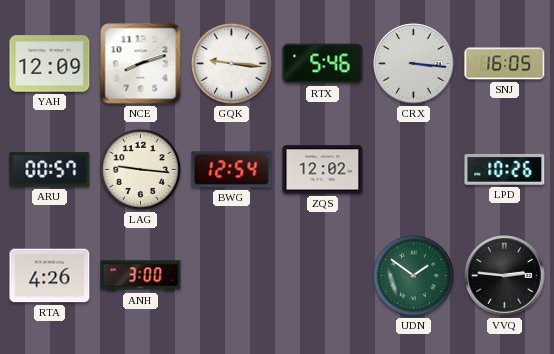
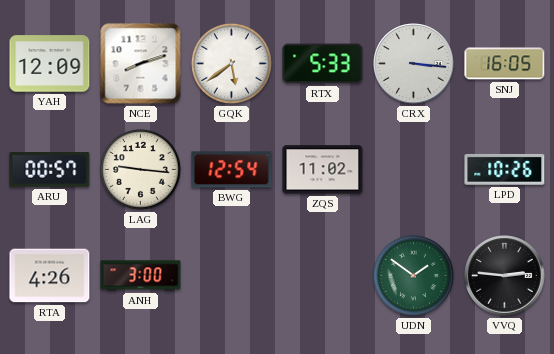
GQK: 9:16 -> 5:39 (231, 63)
RTX: 5:46 -> 5:33 (323, 64)
ZQS: 12:02 -> 11:02 (323, 170)
